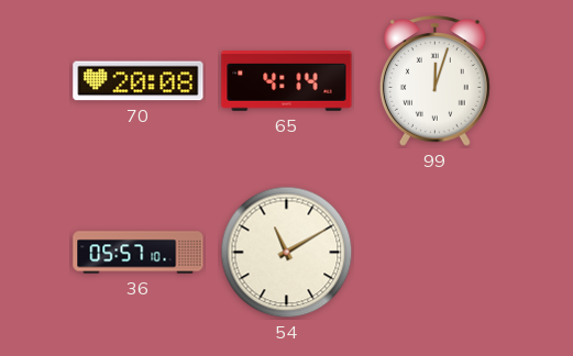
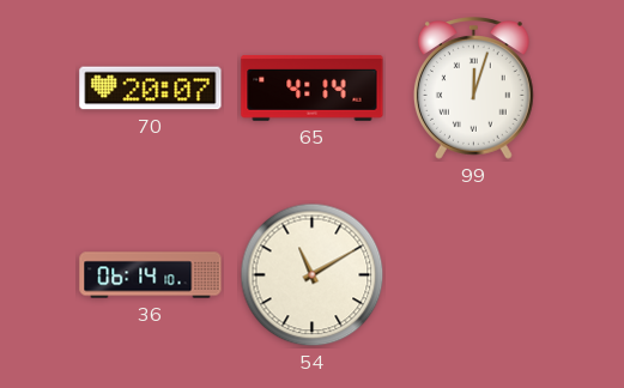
70: 20:08 -> 20:07 (151, 89)
36: 05:57 -> 06:14 (151, 275)
